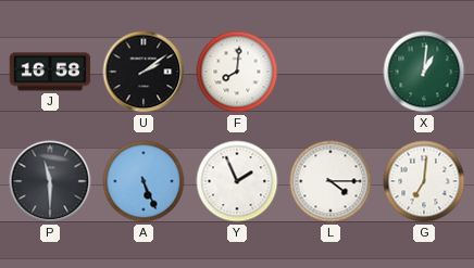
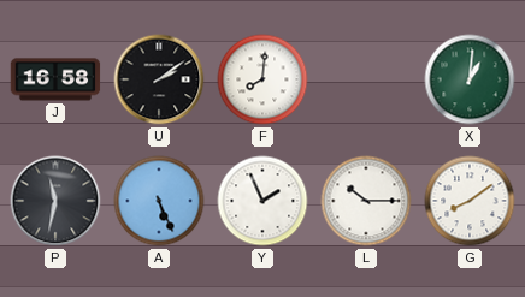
P: 11:30 -> 11:32 (55, 201)
L: 4:15 -> 10:15 (366, 201)
G: 7:01 -> 8:09 (470, 201)
